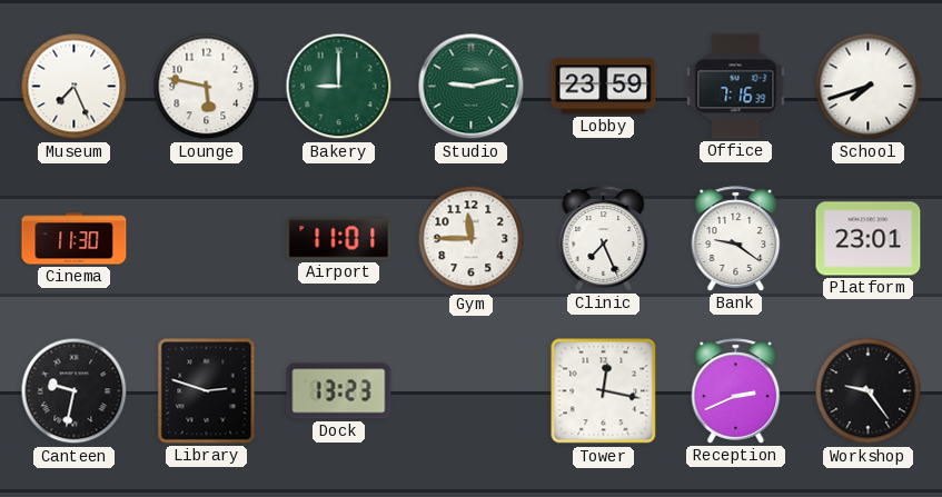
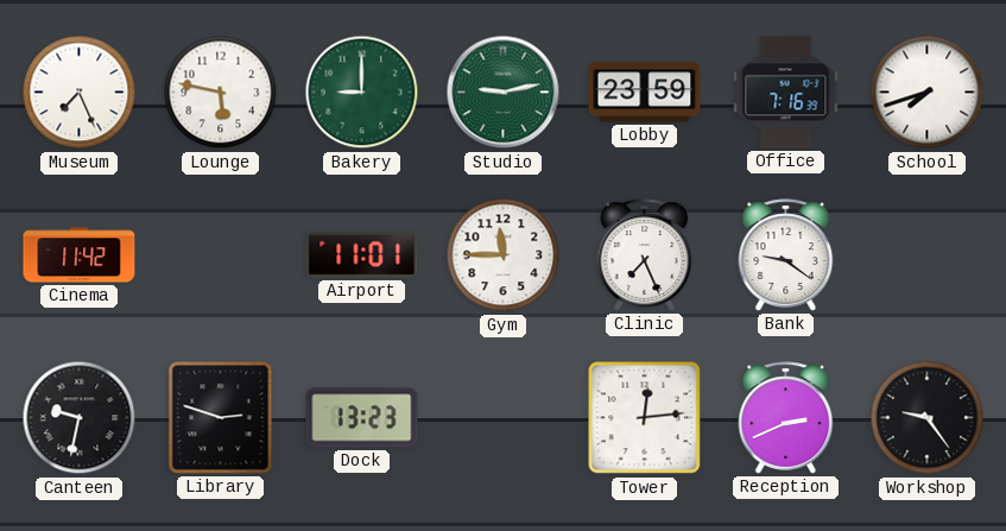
Cinema: 11:30 -> 11:42 (80, 255)
Platform: 23:01 -> none (869, 239)
Tower: 12:17 -> 12:14 (645, 418)
